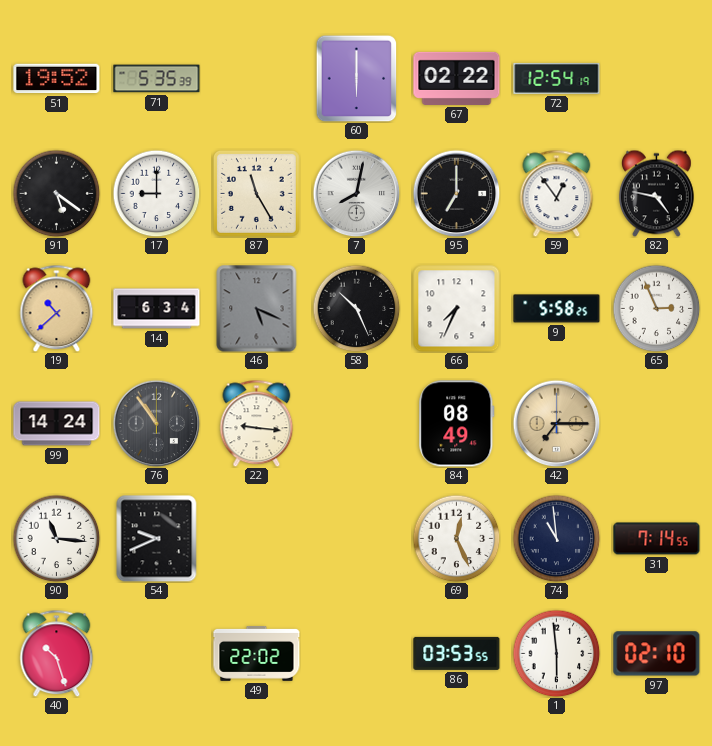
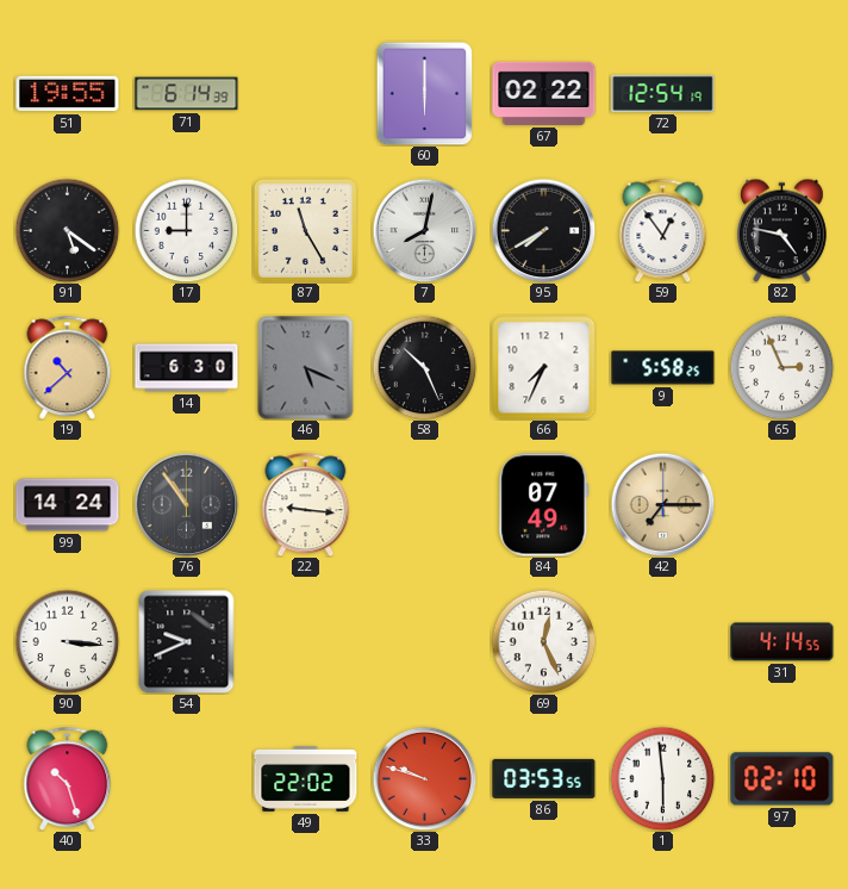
51: 19:52 -> 19:55 (68, 94)
71: 5:35 -> 6:14 (187, 94)
95: 7:00 -> 7:40 (543, 230)
14: 6:34 -> 6:30 (187, 368)
84: 08:49 -> 07:49 (544, 505)
90: 11:16 -> 3:16 (67, 641)
74: 10:59 -> none (556, 538)
31: 7:14 -> 4:14 (782, 642)
33: none -> 9:48 (424, 778)
